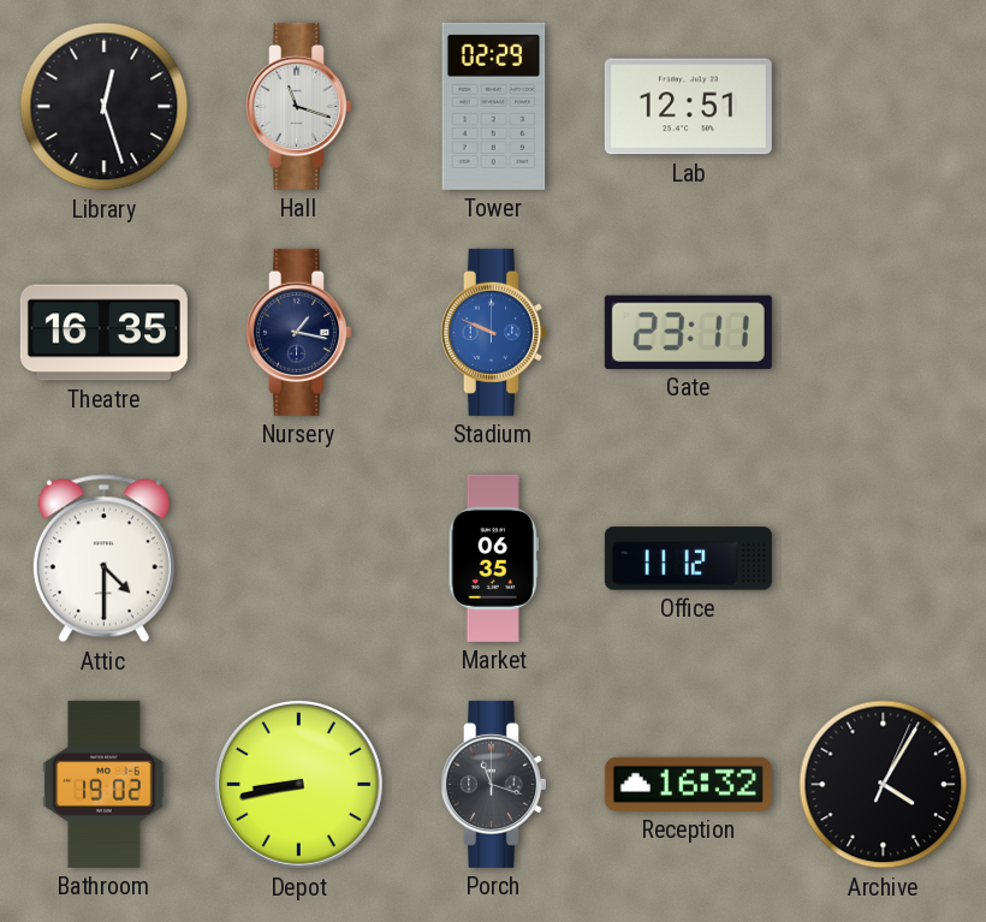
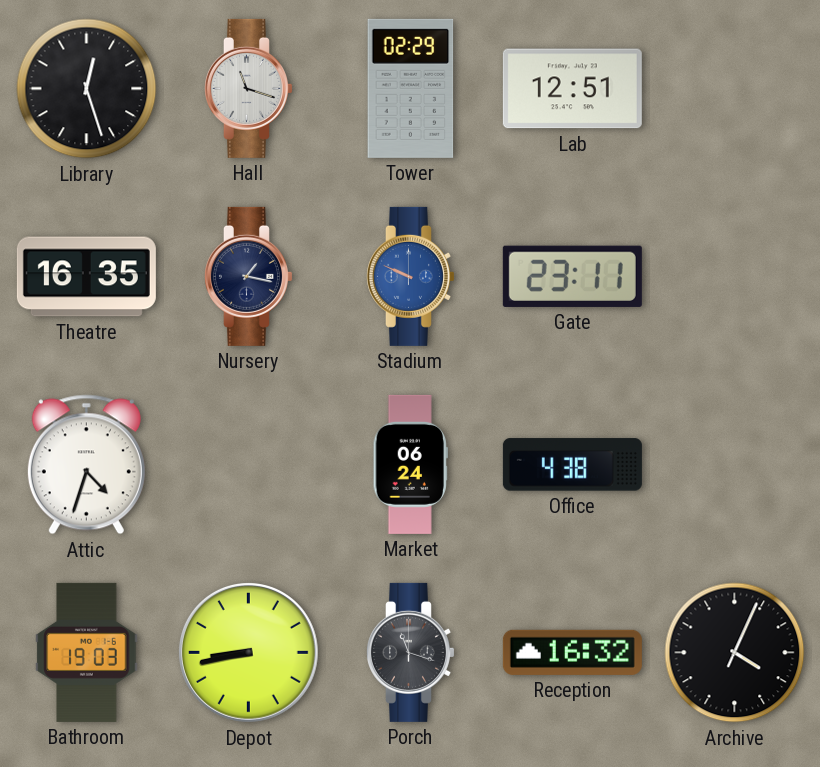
Attic: 4:30 -> 4:33 (86, 465)
Market: 06:35 -> 06:24 (410, 464)
Office: 11:12 -> 4:38 (572, 465)
Bathroom: 19:02 -> 19:03 (87, 652)
Archive: 4:05 -> 4:04 (735, 653)
